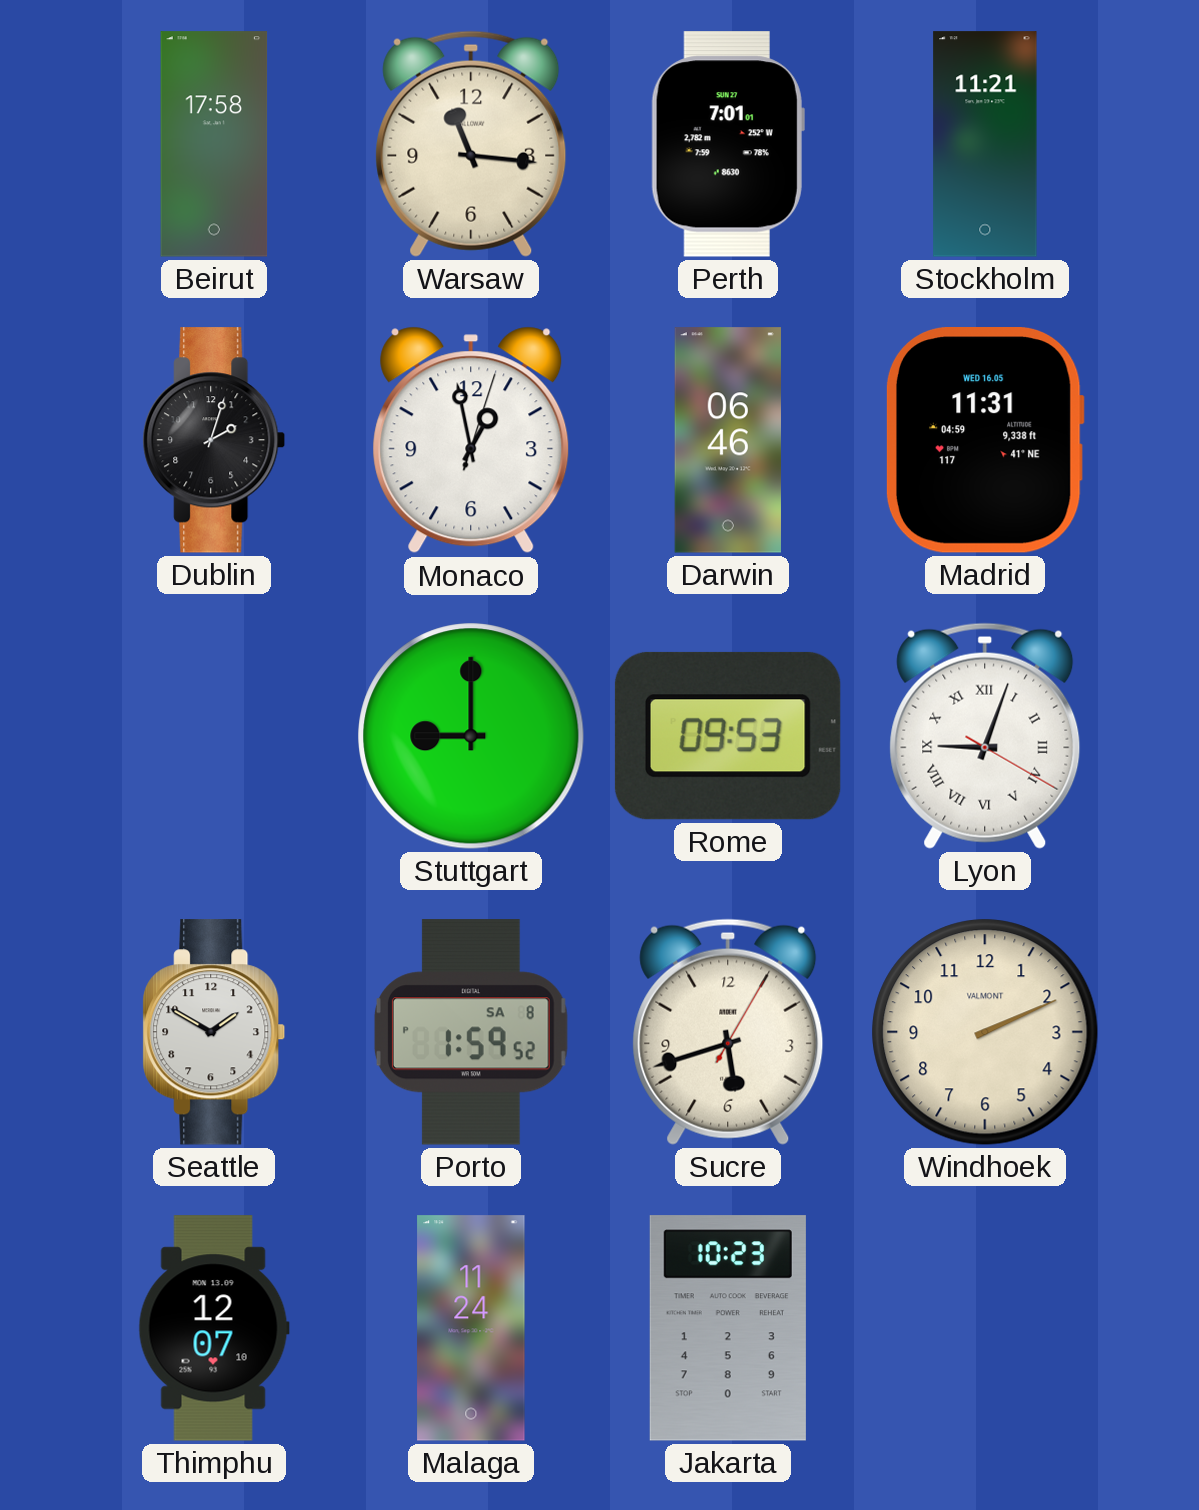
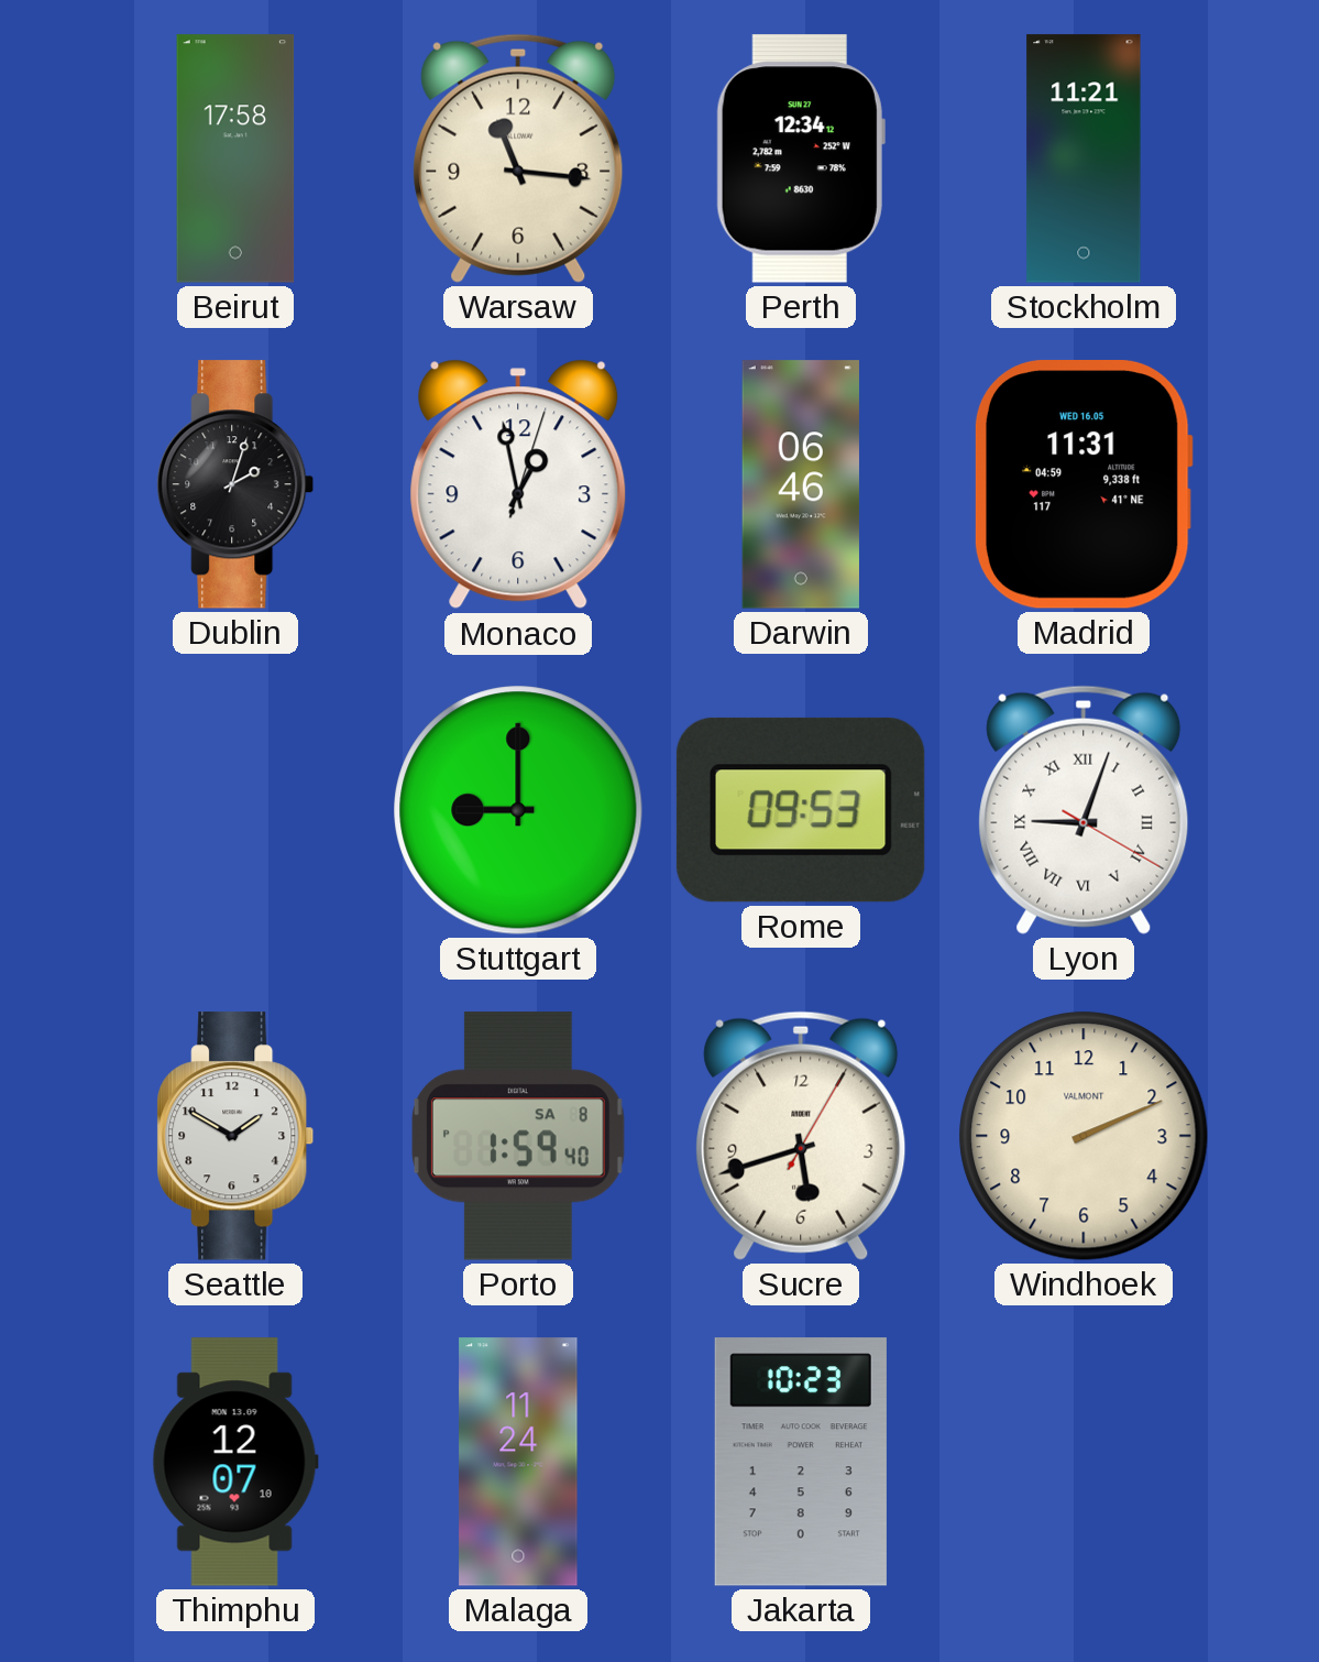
Perth: 7:01 -> 12:34 (801, 158)
Porto: 1:59:52 PM -> 1:59:40 PM (518, 1136)
